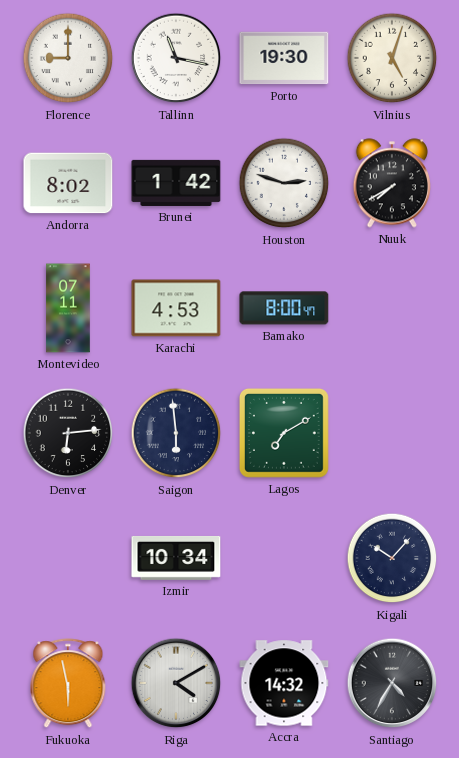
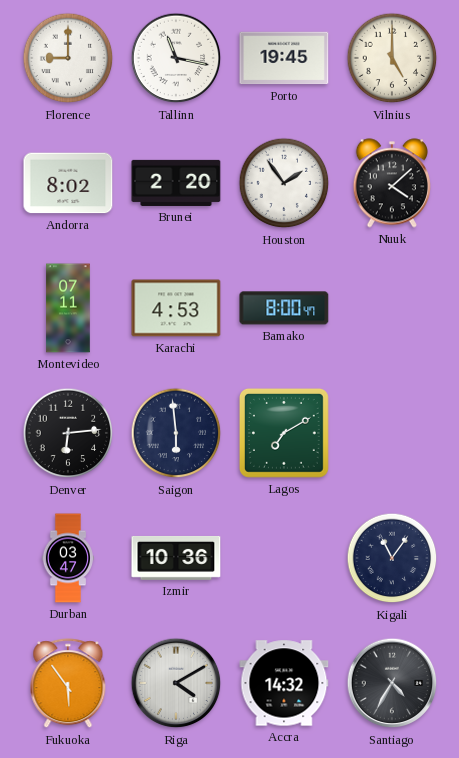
Porto: 19:30 -> 19:45 (284, 58)
Vilnius: 5:03 -> 5:00 (392, 58)
Brunei: 1:42 -> 2:20 (176, 183)
Houston: 2:48 -> 1:54 (284, 183)
Nuuk: 7:40 -> 4:08 (392, 183)
Durban: none -> 03:47 (68, 558)
Izmir: 10:34 -> 10:36 (176, 558)
Kigali: 10:07 -> 11:06 (392, 558)
Fukuoka: 5:58 -> 5:54 (68, 684)
